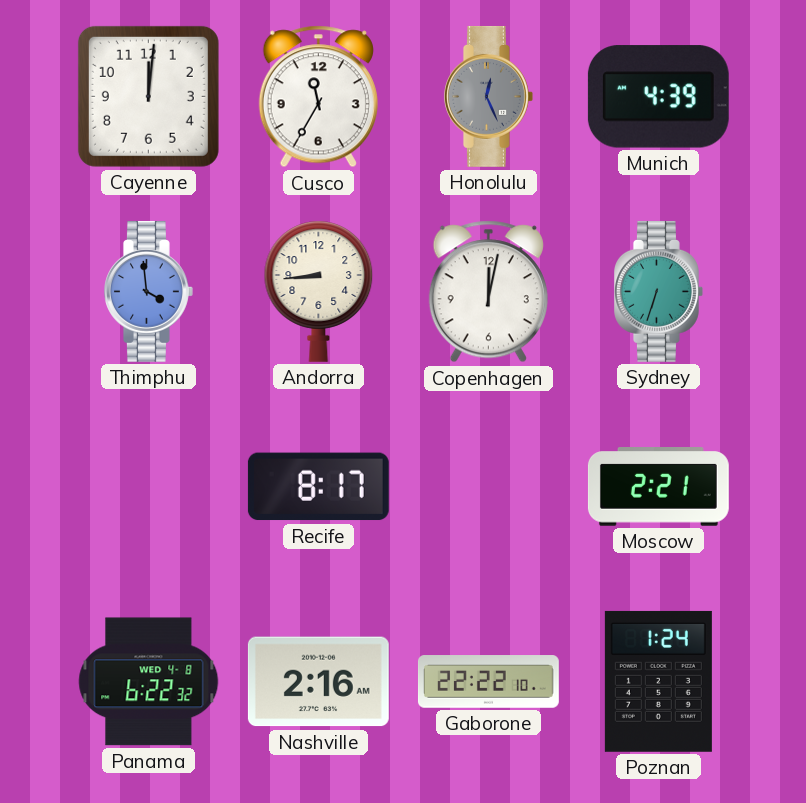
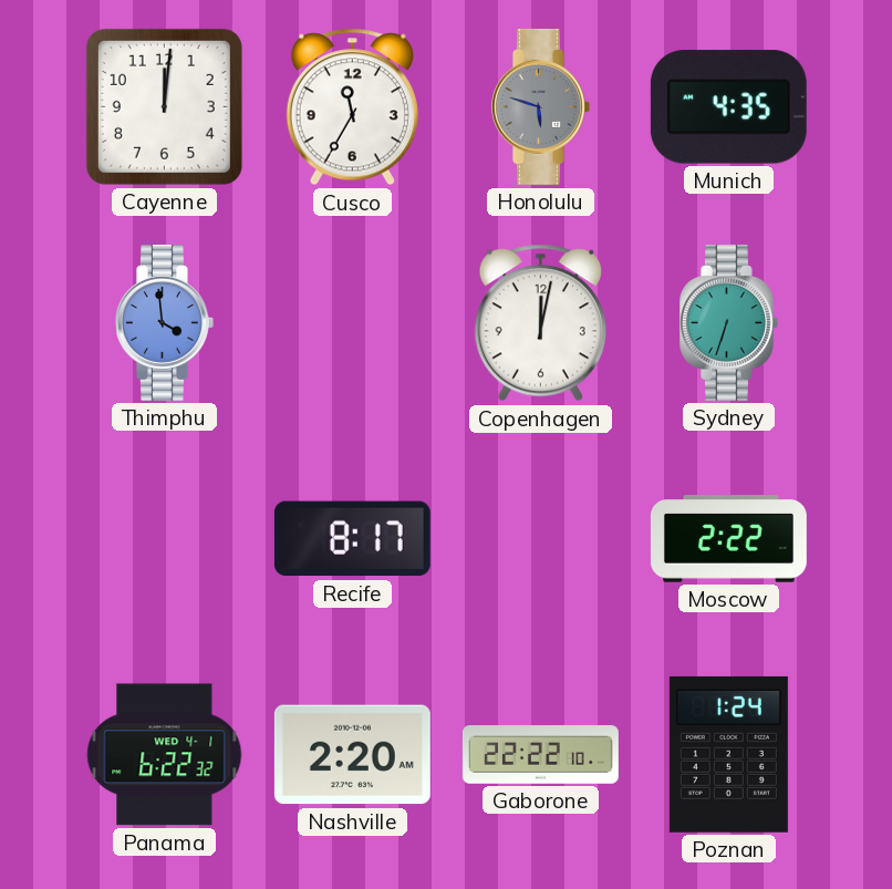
Honolulu: 12:26 -> 5:48 (541, 106)
Munich: 4:39 -> 4:35 (728, 107)
Andorra: 8:44 -> none (319, 291)
Moscow: 2:21 -> 2:22 (728, 539)
Panama date: WED 4-8 -> WED 4-1 (165, 755)
Nashville: 2:16 -> 2:20 (352, 755)
